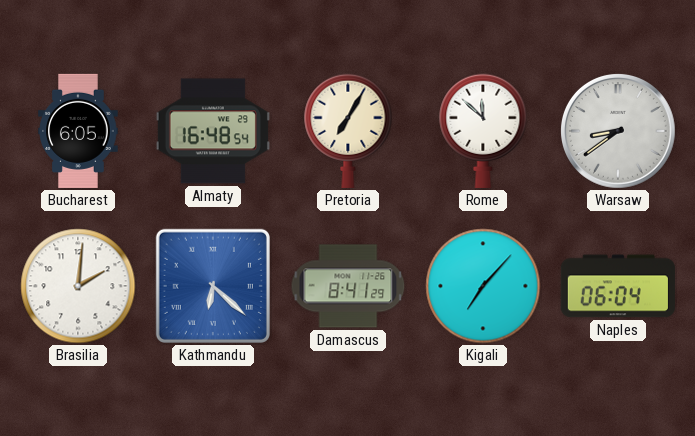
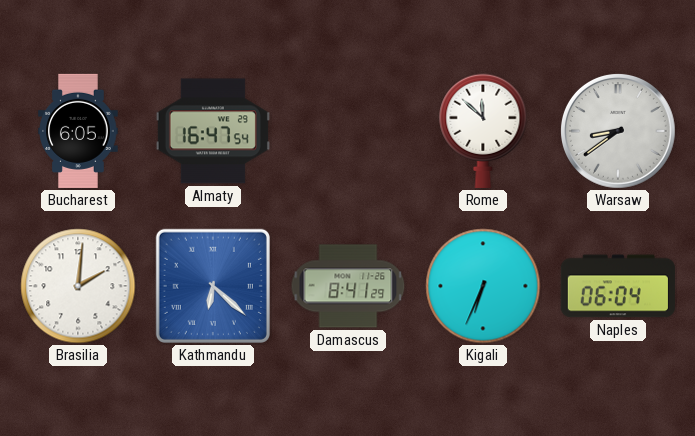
Almaty: 16:48 -> 16:47 (213, 131)
Pretoria: 7:05 -> none (348, 131)
Kigali: 7:07 -> 6:34 (483, 286)
